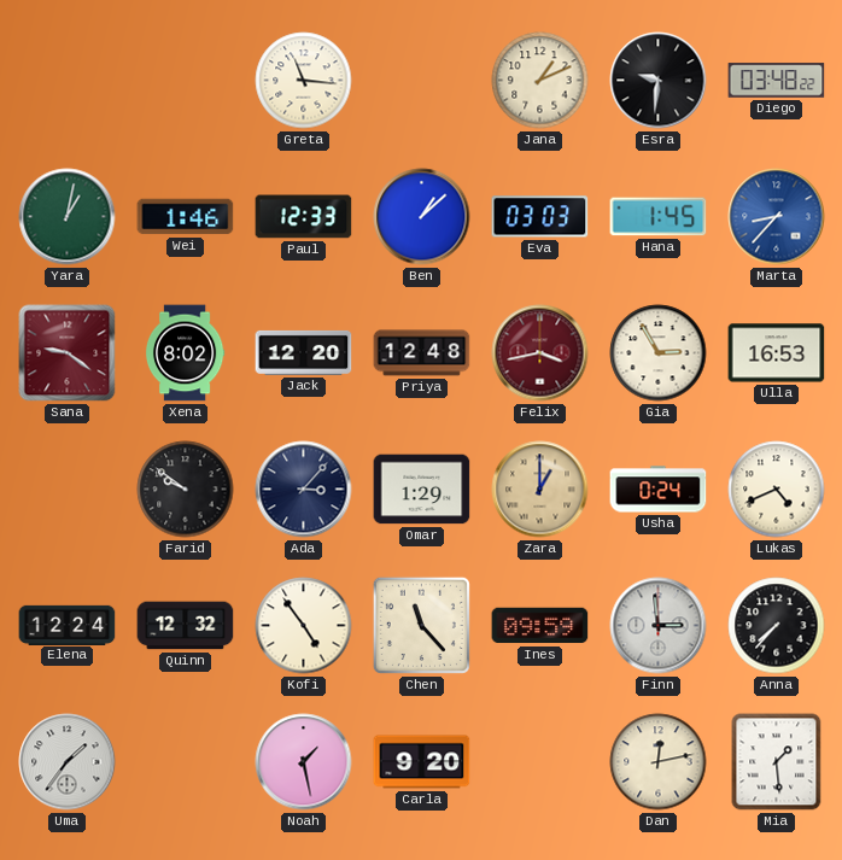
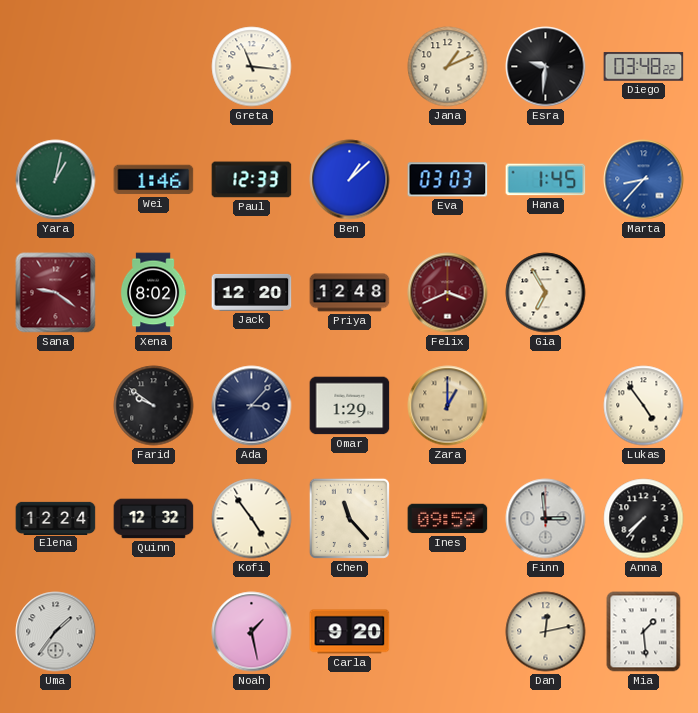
Felix: 3:43 -> 3:41 (448, 293)
Gia: 2:55 -> 6:55 (546, 293)
Ulla: 16:53 -> none (777, 353)
Usha: 0:24 -> none (659, 490)
Lukas: 4:41 -> 4:54 (644, 406)
